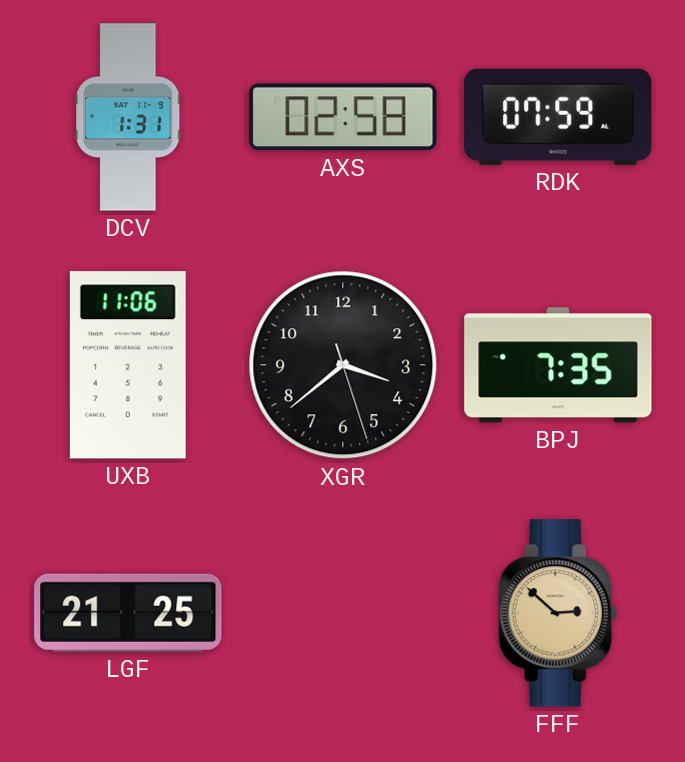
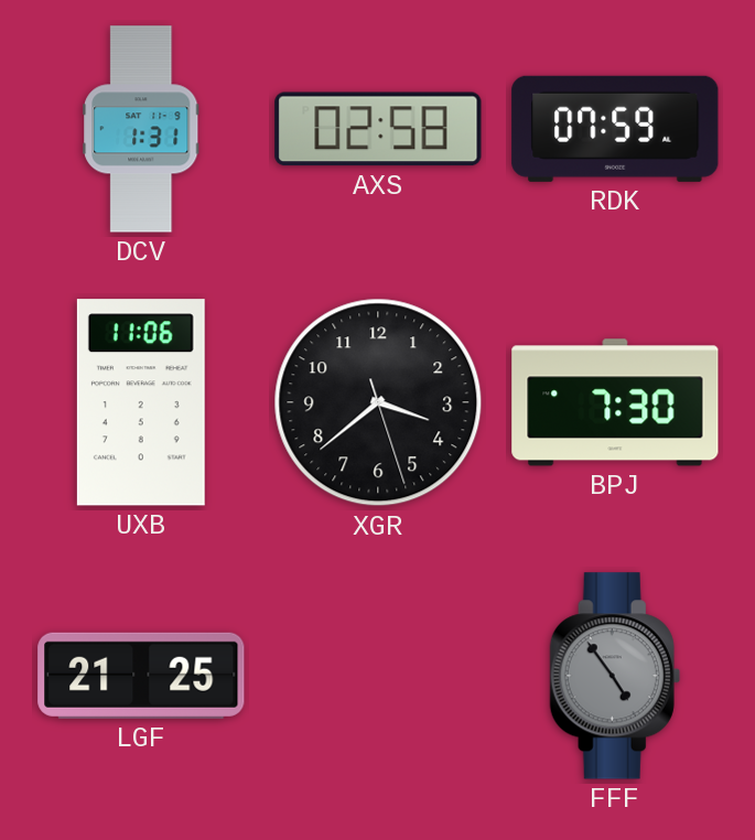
BPJ: 7:35 -> 7:30 (615, 402)
FFF: 2:52 -> 4:54 (615, 676)
FFF dial: champagne -> grey (615, 676)
